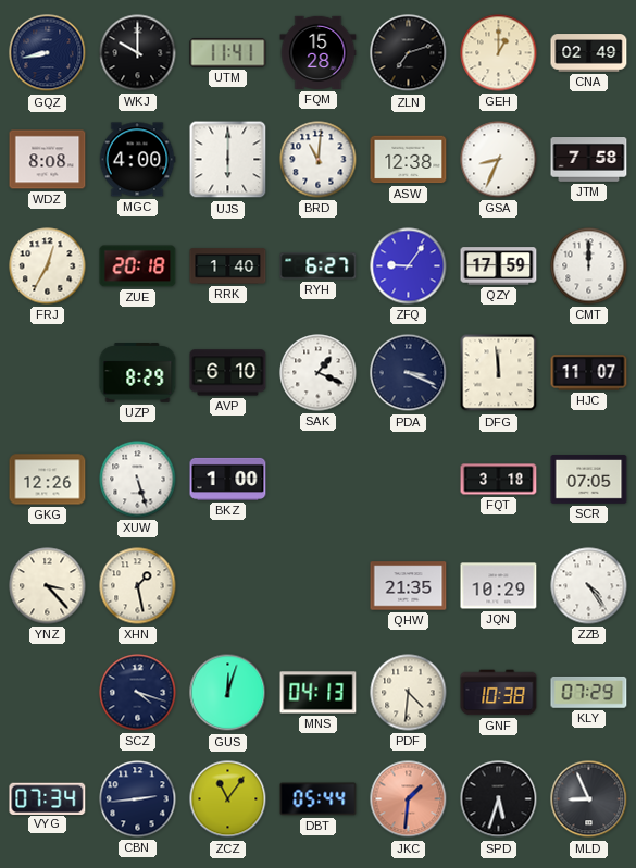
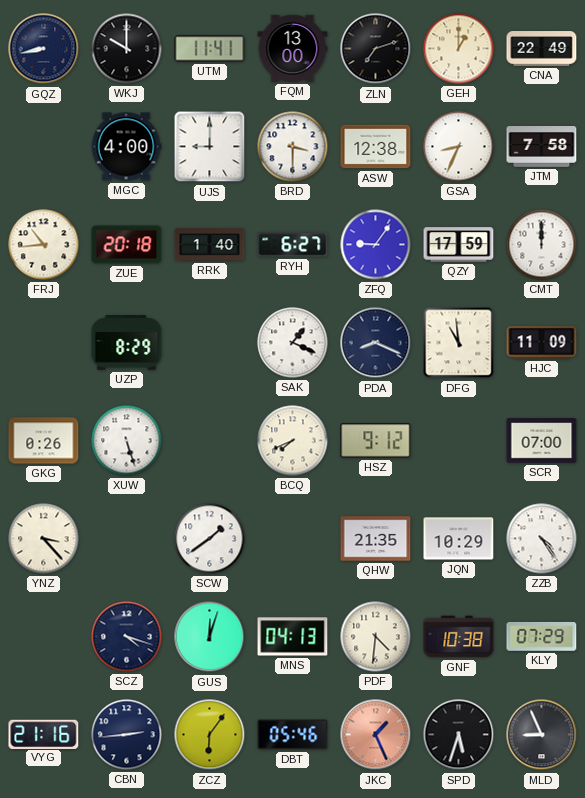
FQM: 15:28 -> 13:00 (293, 48)
CNA: 02:49 -> 22:49 (542, 49)
WDZ: 8:08 -> none (48, 160)
UJS: 6:00 -> 9:00 (210, 147)
BRD: 11:01 -> 3:30 (293, 147)
FRJ: 12:35 -> 10:44 (44, 245)
AVP: 6:10 -> none (228, 373)
PDA: 3:19 -> 8:19 (376, 343)
DFG: 11:59 -> 10:59 (459, 343)
HJC: 11:07 -> 11:09 (542, 343)
GKG: 12:26 -> 0:26 (44, 441)
BKZ: 1:00 -> none (228, 479)
BCQ: none -> 7:41 (293, 441)
HSZ: none -> 9:12 (376, 441)
FQT: 3:18 -> none (499, 480)
SCR: 07:05 -> 07:00 (542, 441)
XHN: 1:28 -> none (138, 586)
SCW: none -> 1:39 (210, 539)
VYG: 07:34 -> 21:16 (44, 734)
ZCZ: 11:06 -> 6:06 (210, 735)
DBT: 05:44 -> 05:46 (293, 735)
JKC: 1:31 -> 1:26 (376, 735)
